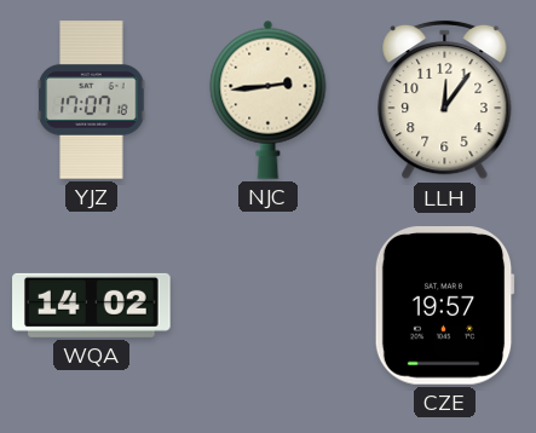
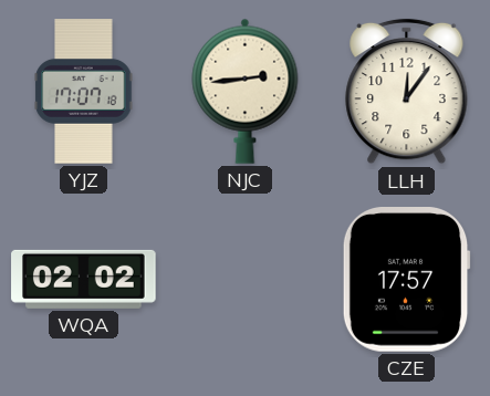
WQA: 14:02 -> 02:02 (84, 279)
CZE: 19:57 -> 17:57 (406, 280)
